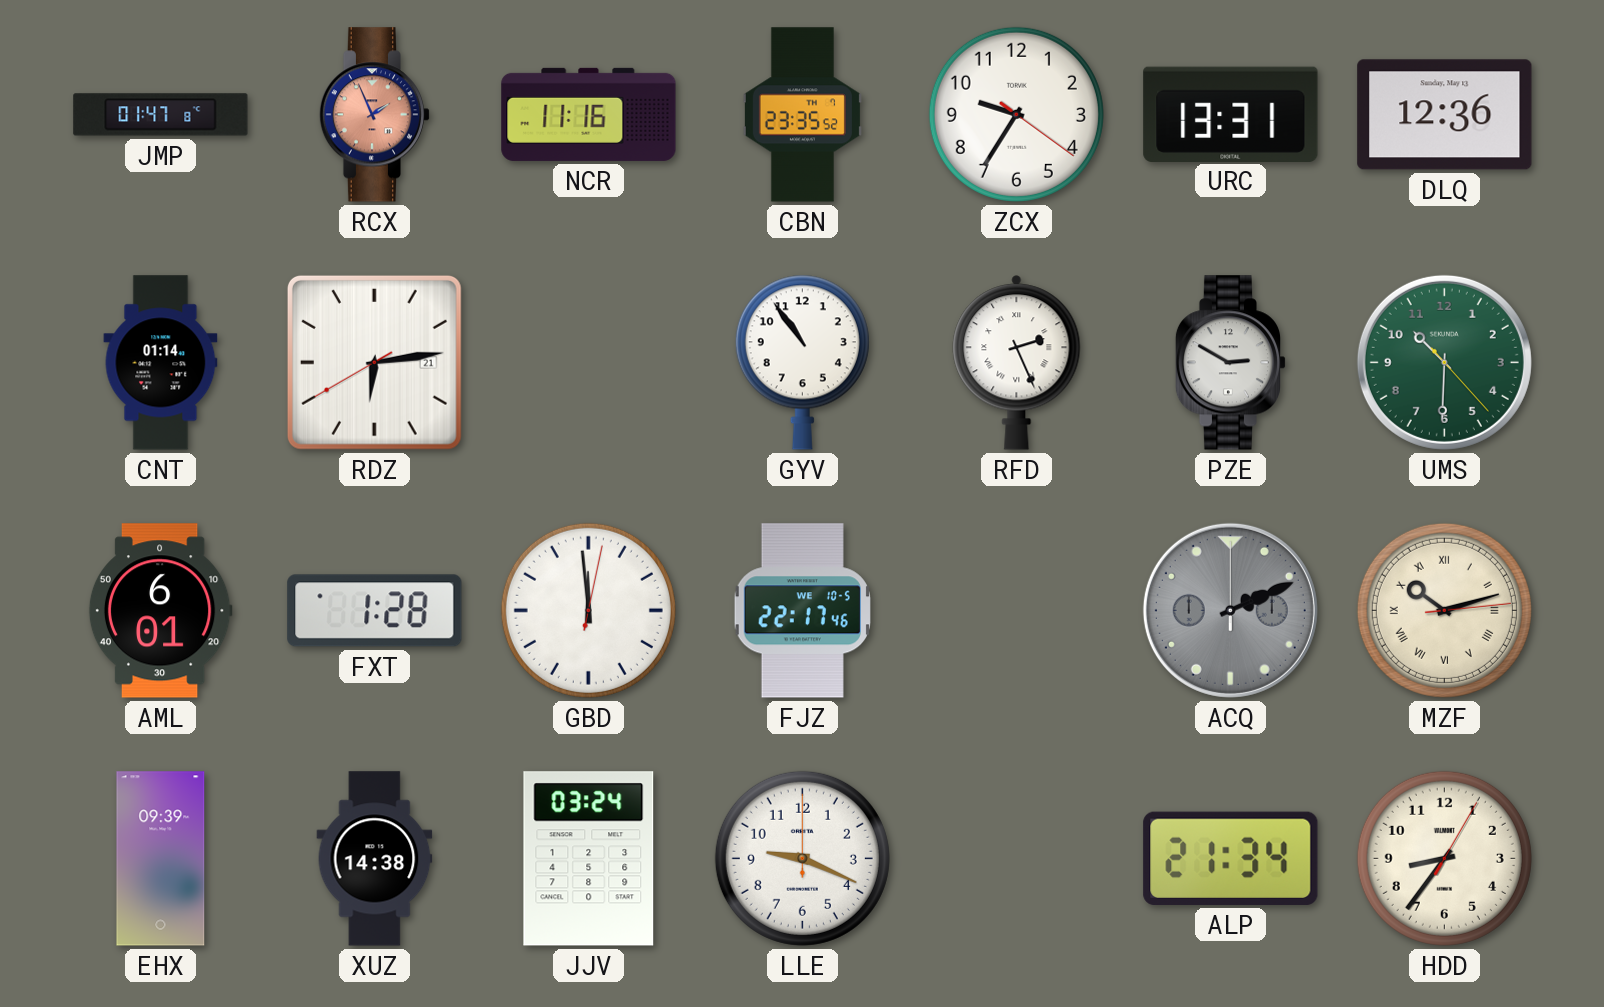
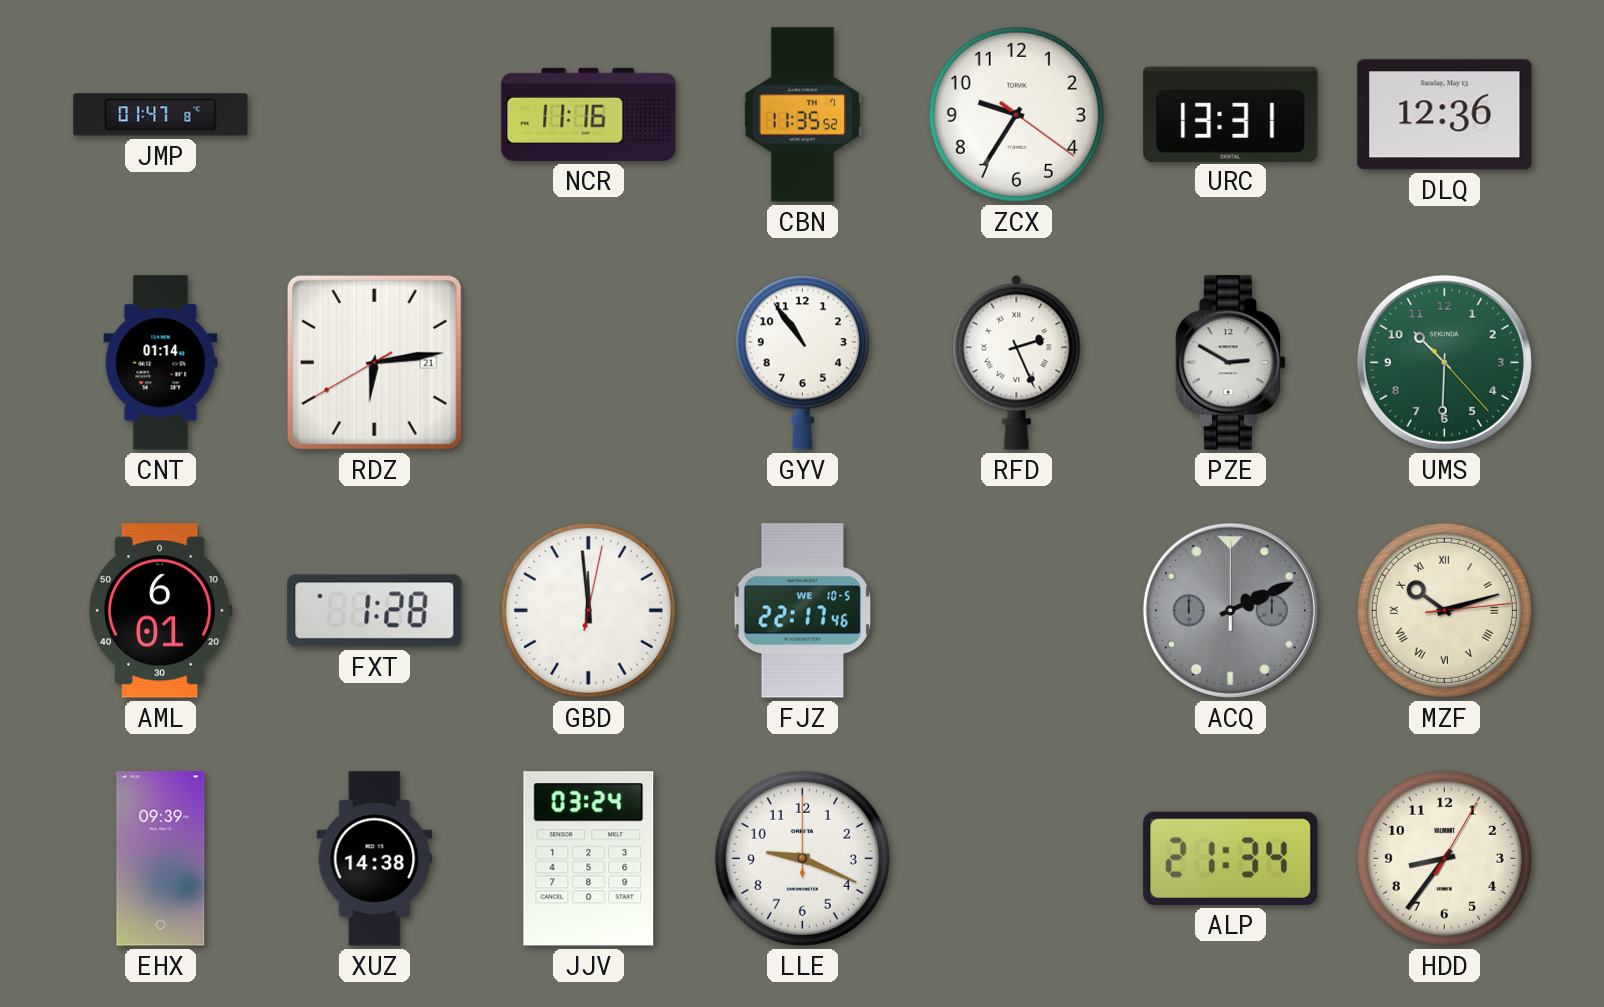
RCX: 1:56 -> none (375, 115)
CBN: 23:35 -> 11:35 (802, 115)
